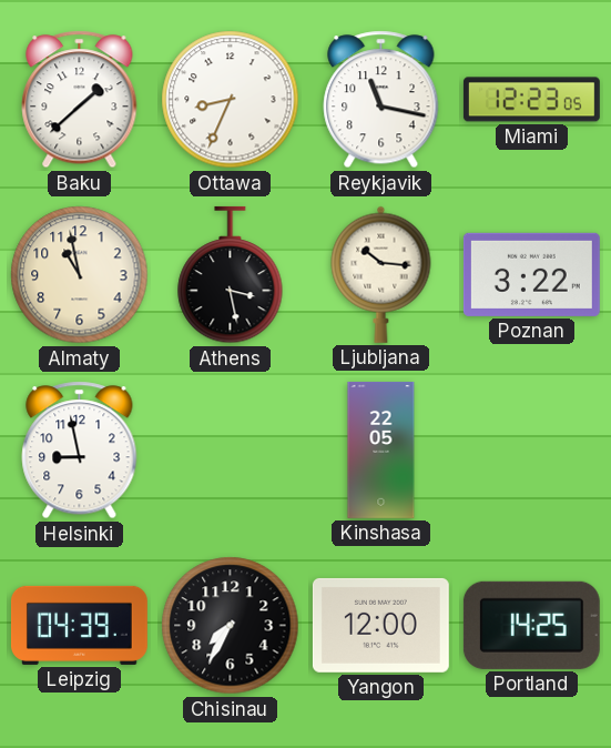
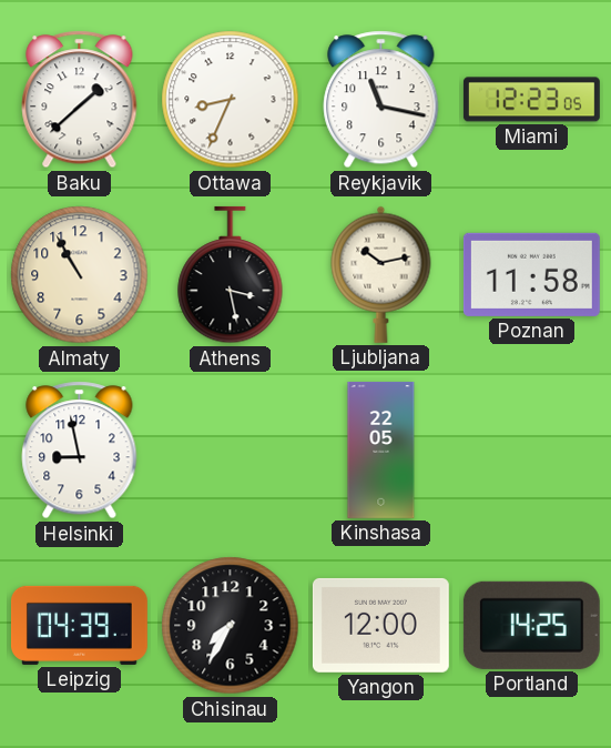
Almaty: 10:58 -> 10:55 (80, 275)
Ljubljana: 10:16 -> 10:13 (381, 274)
Poznan: 3:22 -> 11:58 (531, 274)
